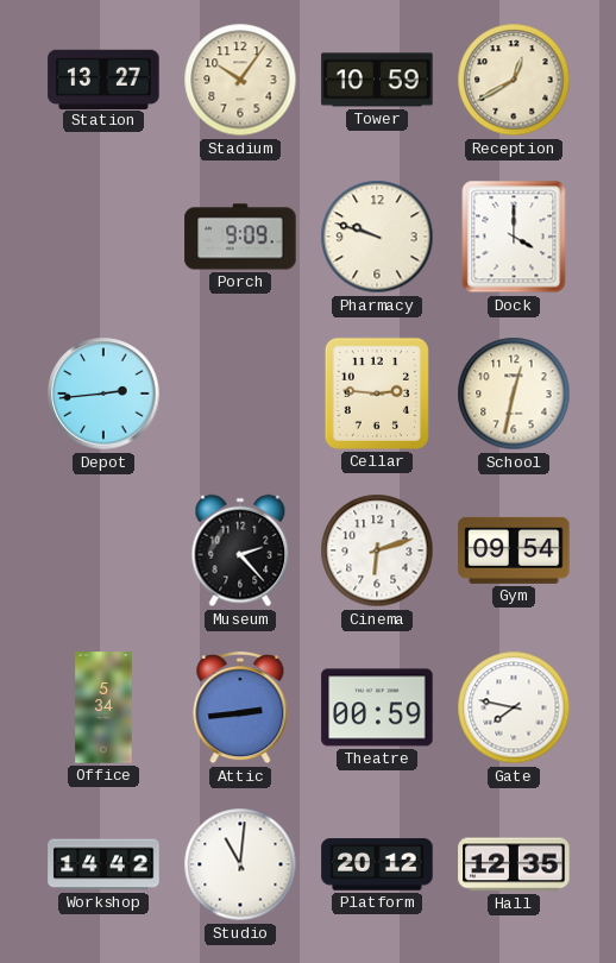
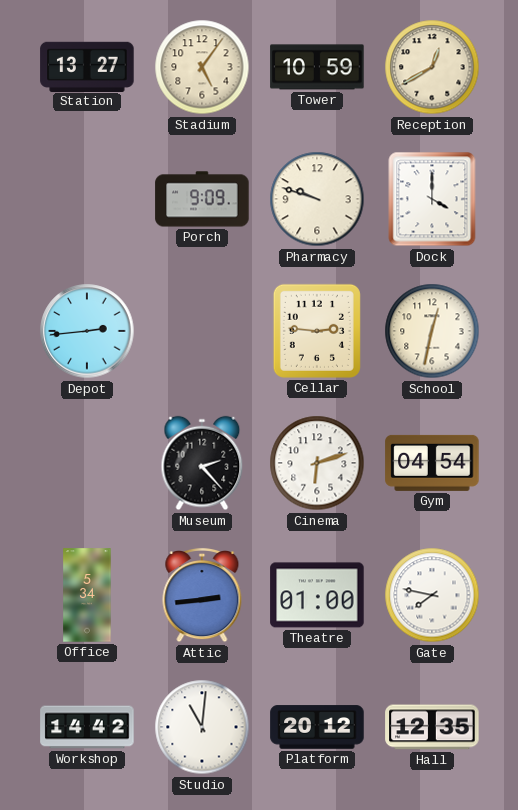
Stadium: 10:06 -> 5:06 (202, 67)
Gym: 09:54 -> 04:54 (432, 463)
Theatre: 00:59 -> 01:00 (317, 595)
